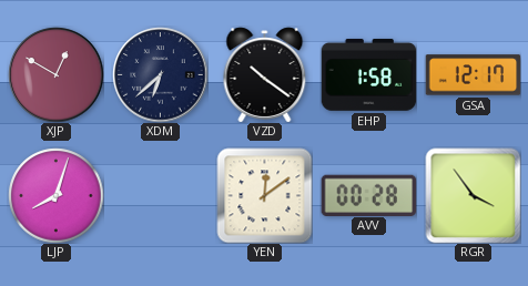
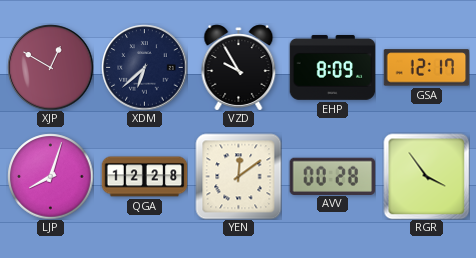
VZD: 10:21 -> 9:55 (239, 67)
EHP: 1:58 -> 8:09 (332, 67)
QGA: none -> 12:28 (144, 177)
